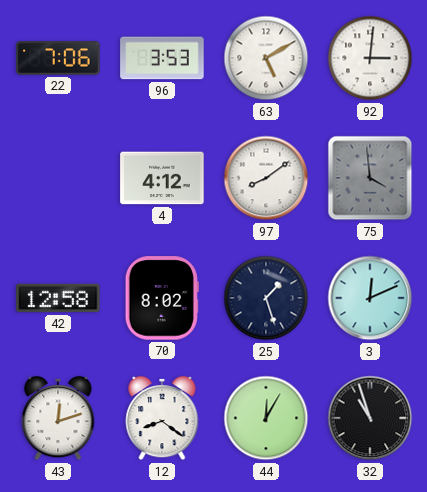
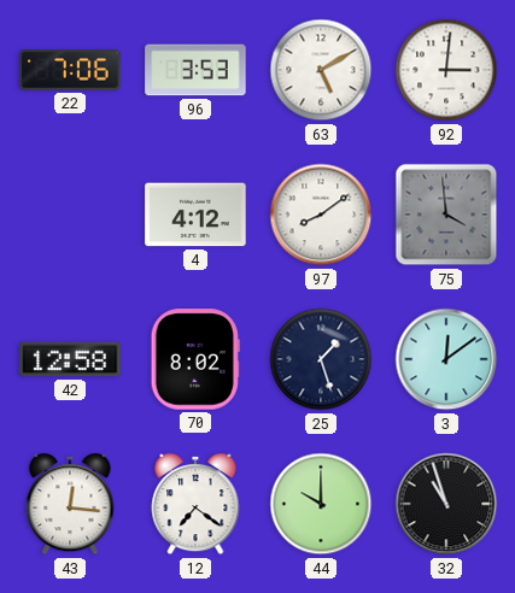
3: 12:11 -> 12:09 (446, 359)
43: 12:12 -> 12:16 (70, 504)
12: 8:21 -> 7:21 (195, 504)
44: 12:05 -> 10:00 (321, 504)
